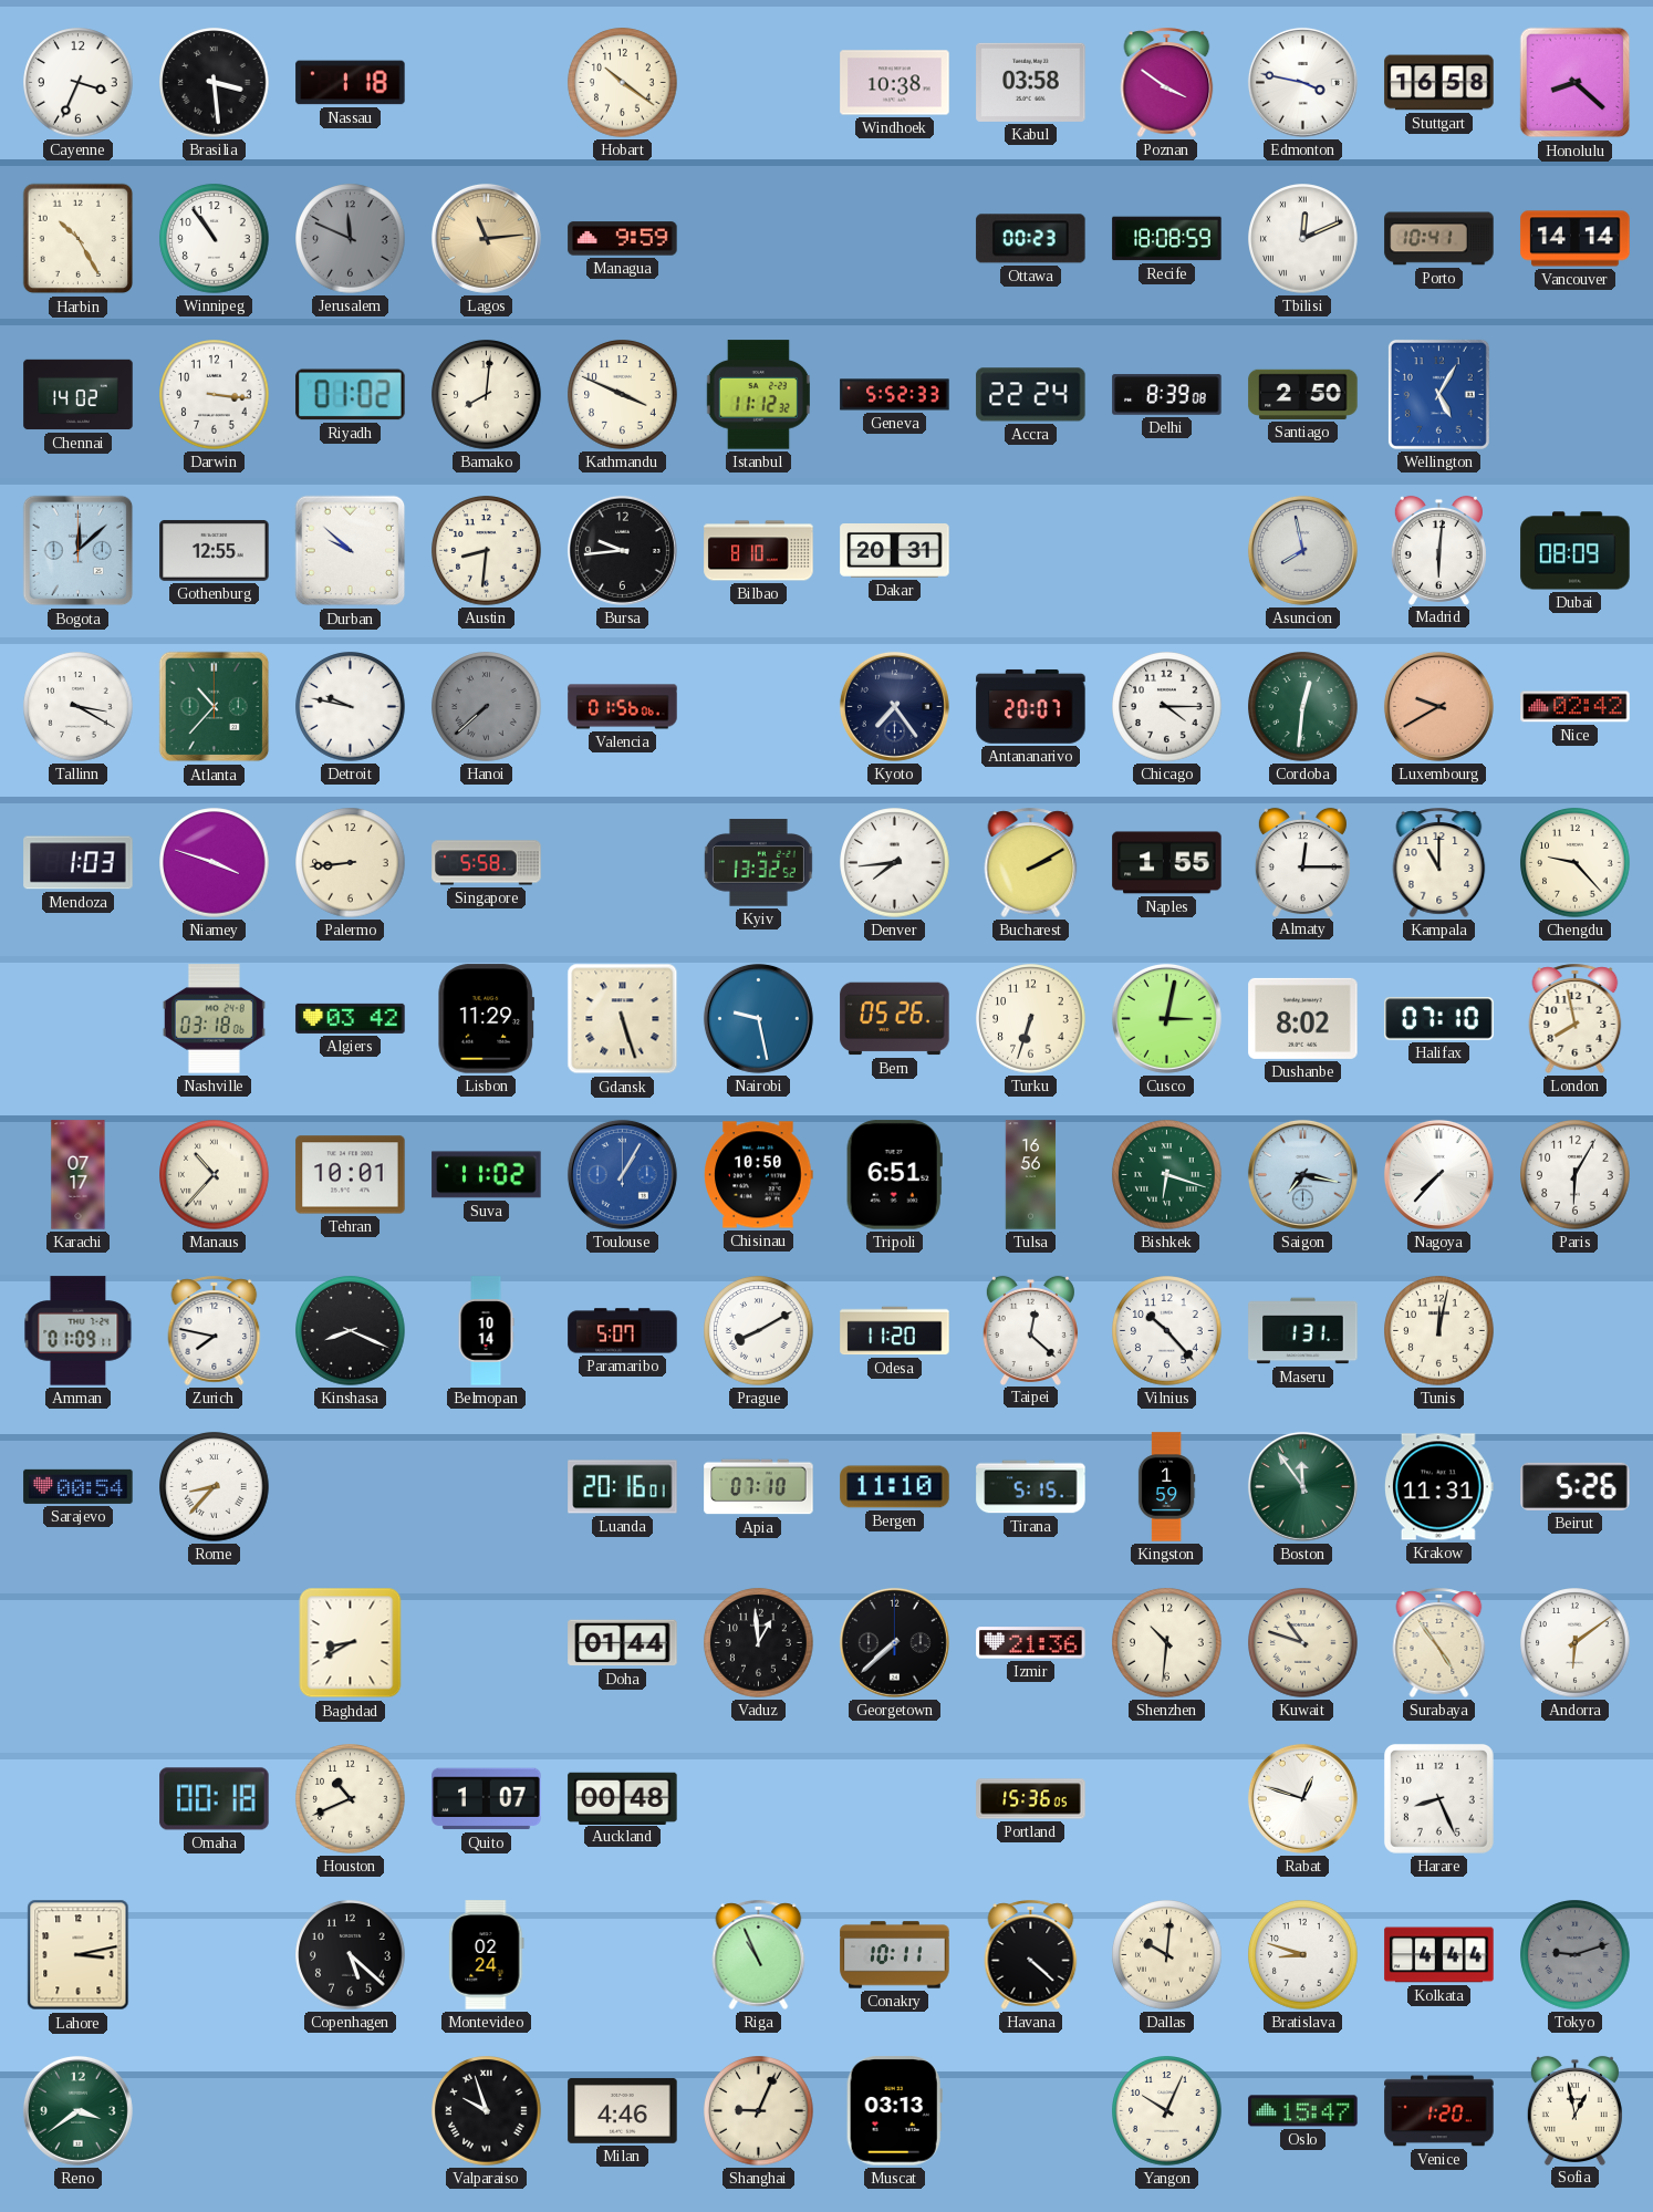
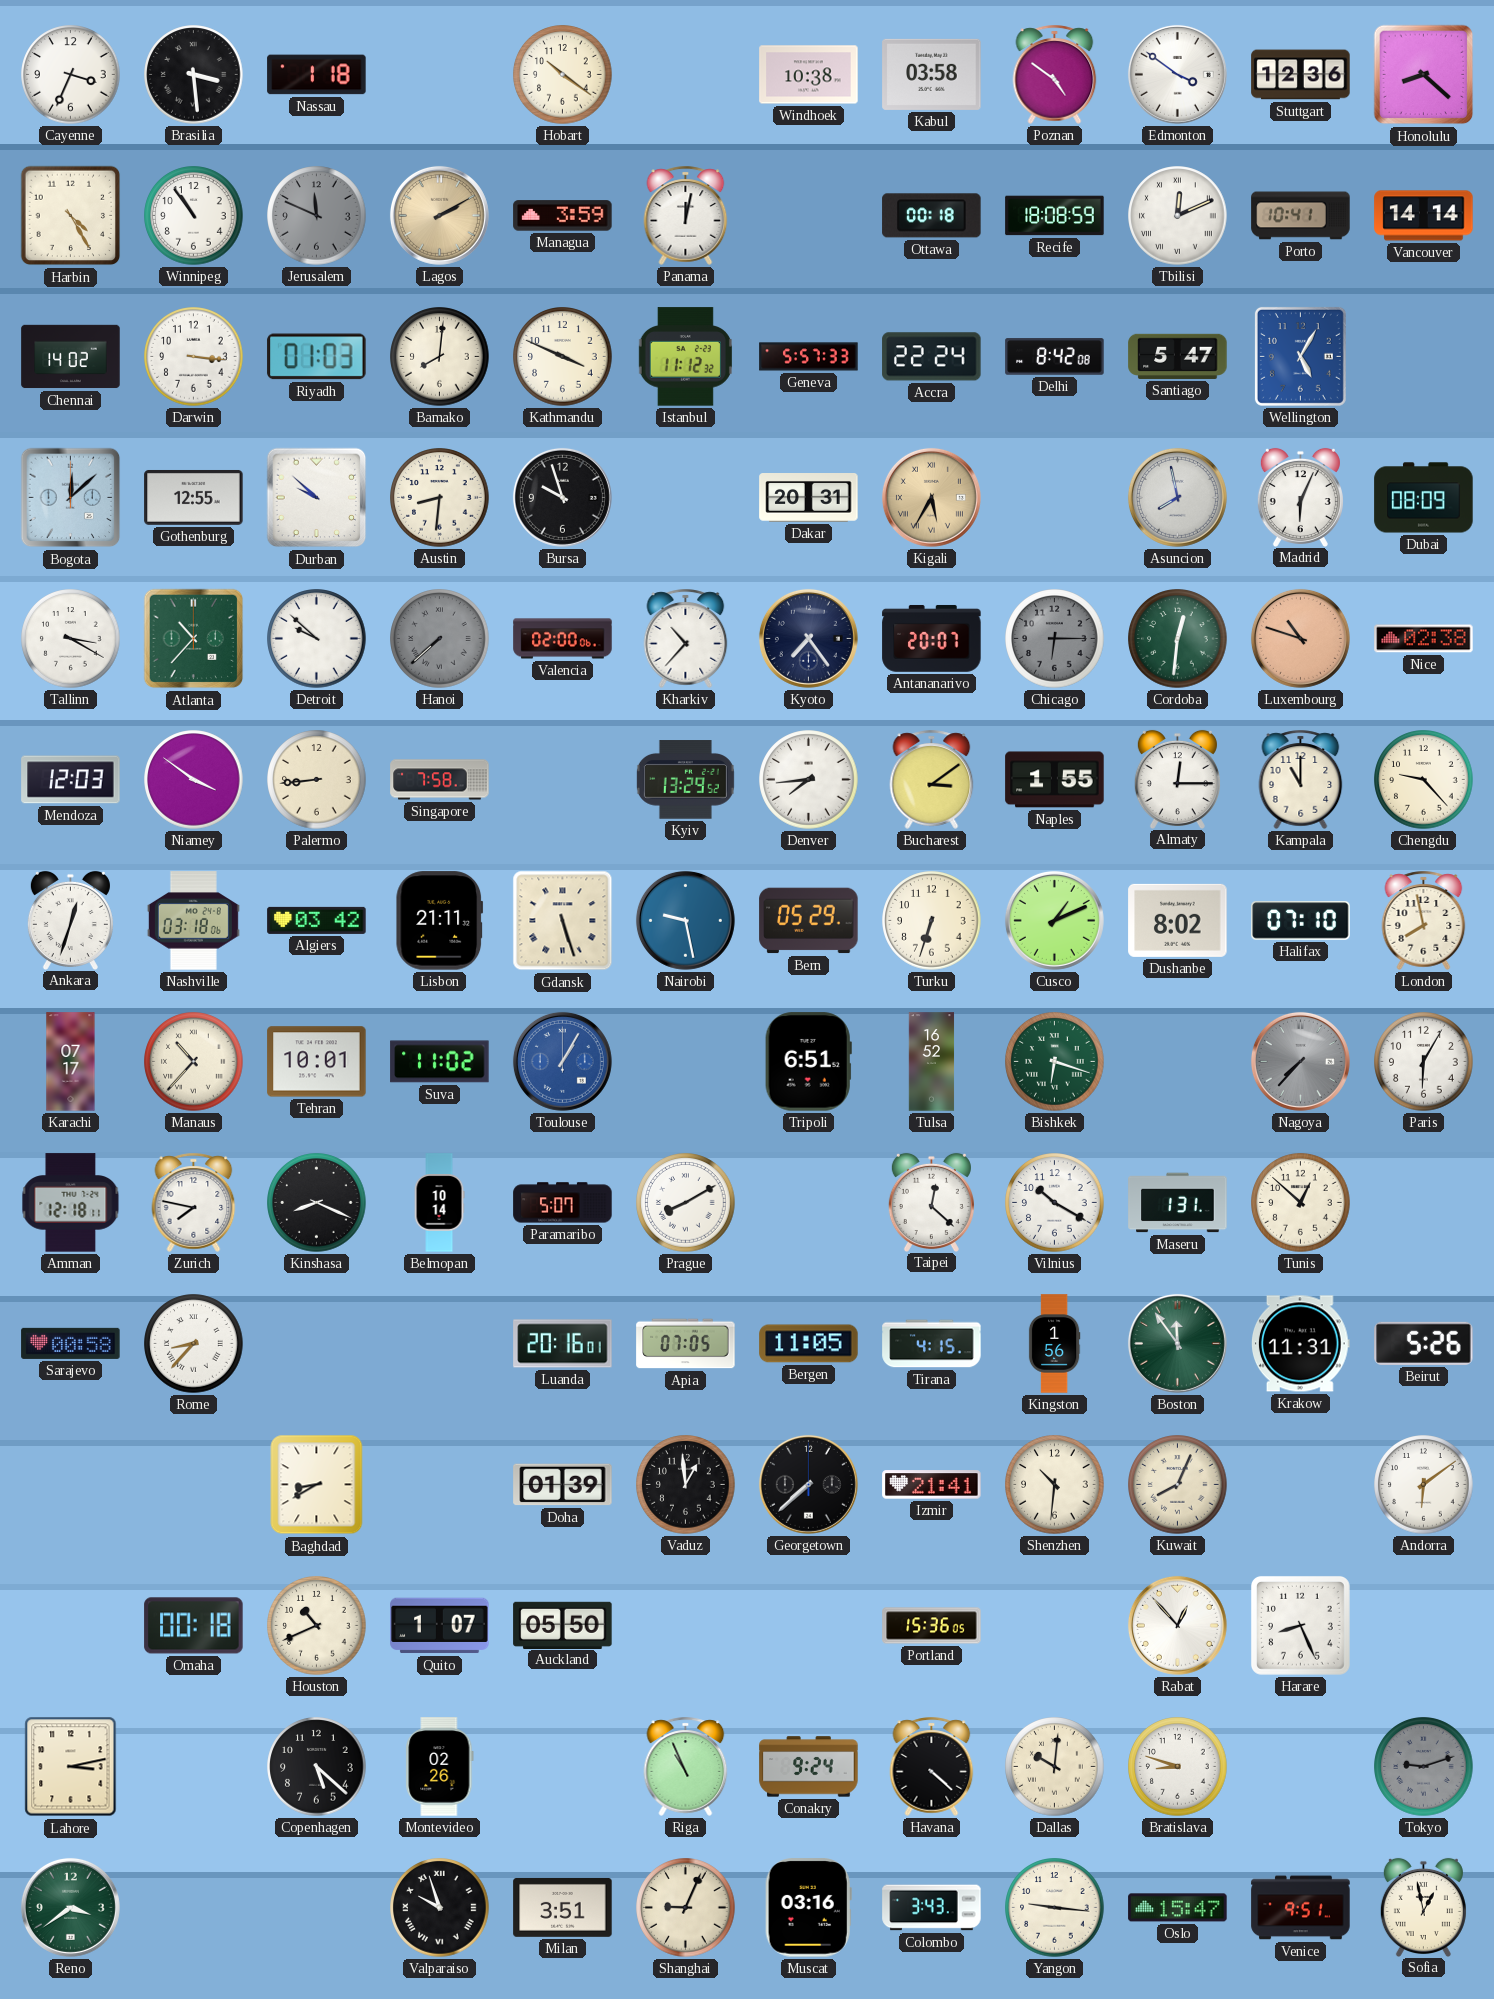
Poznan: 3:51 -> 4:51 (1055, 74)
Edmonton: 3:47 -> 3:51 (1177, 74)
Stuttgart: 16:58 -> 12:36 (1301, 75)
Harbin: 10:25 -> 4:25 (71, 216)
Lagos: 11:14 -> 2:10 (439, 215)
Managua: 9:59 -> 3:59 (563, 216)
Panama: none -> 12:02 (686, 215)
Ottawa: 00:23 -> 00:18 (932, 216)
Riyadh: 01:02 -> 01:03 (317, 357)
Geneva: 5:52 -> 5:57 (809, 357)
Delhi: 8:39 -> 8:42 (1055, 357)
Santiago: 2:50 -> 5:47 (1178, 356)
Bursa: 9:44 -> 9:57 (562, 497)
Bilbao: 8:10 -> none (759, 551)
Kigali: none -> 5:35 (931, 497)
Madrid: 6:01 -> 6:04 (1300, 497)
Detroit: 9:47 -> 9:52 (317, 639)
Valencia: 01:56 -> 02:00 (563, 639)
Kharkiv: none -> 10:37 (686, 638)
Chicago: 4:15 -> 6:15 (1055, 639)
Chicago dial: white -> grey (1055, 639)
Luxembourg: 9:40 -> 10:48 (1300, 638)
Nice: 02:42 -> 02:38 (1424, 639)
Mendoza: 1:03 -> 12:03 (71, 780)
Niamey: 3:48 -> 3:51 (194, 780)
Singapore: 5:58 -> 7:58 (440, 780)
Kyiv: 13:32 -> 13:29 (685, 780)
Bucharest: 2:10 -> 3:09 (932, 779)
Ankara: none -> 12:33 (70, 920)
Lisbon: 11:29 -> 21:11 (440, 921)
Bern: 05:26 -> 05:29 (809, 921)
Cusco: 3:02 -> 1:11 (1054, 920)
Chisinau: 10:50 -> none (759, 1175)
Tulsa: 16:56 -> 16:52 (932, 1062)
Saigon: 7:17 -> none (1302, 1174)
Nagoya dial: white -> grey (1300, 1061)
Amman: 01:09 -> 12:18 (71, 1203)
Odesa: 11:20 -> none (895, 1331)
Vilnius: 10:23 -> 10:20 (1055, 1203)
Tunis: 12:02 -> 12:52 (1301, 1203)
Sarajevo: 00:54 -> 00:58 (71, 1343)
Apia: 07:10 -> 07:05 (686, 1344)
Bergen: 11:10 -> 11:05 (809, 1344)
Tirana: 5:15 -> 4:15 (932, 1344)
Kingston: 1:59 -> 1:56 (1054, 1344)
Doha: 01:44 -> 01:39 (563, 1485)
Izmir: 21:36 -> 21:41 (932, 1485)
Kuwait: 10:48 -> 8:04 (1178, 1485)
Surabaya: 4:54 -> none (1439, 1642)
Auckland: 00:48 -> 05:50 (563, 1625)
Rabat: 12:48 -> 12:53 (1177, 1625)
Montevideo: 02:24 -> 02:26 (440, 1767)
Conakry: 10:11 -> 9:24 (809, 1767)
Kolkata: 4:44 -> none (1439, 1955)
Milan: 4:46 -> 3:51 (563, 1907)
Muscat: 03:13 -> 03:16 (808, 1908)
Colombo: none -> 3:43 (932, 1908)
Yangon: 10:04 -> 9:16 (1055, 1908)
Venice: 1:20 -> 9:51 (1301, 1908)
